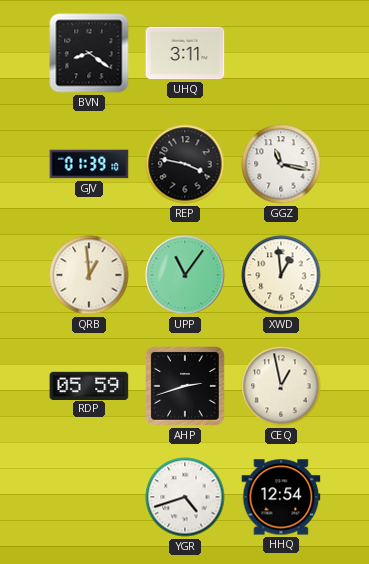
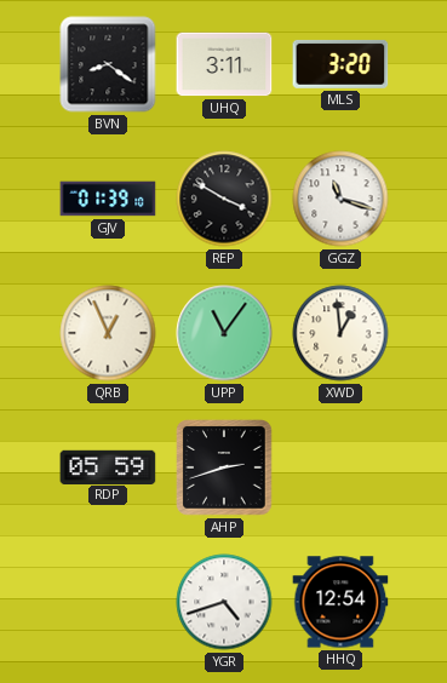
MLS: none -> 3:20 (340, 64)
REP: 3:47 -> 3:50 (224, 199)
GGZ: 11:17 -> 11:18 (340, 199)
QRB: 12:59 -> 12:56 (108, 333)
CEQ: 12:58 -> none (281, 386)
